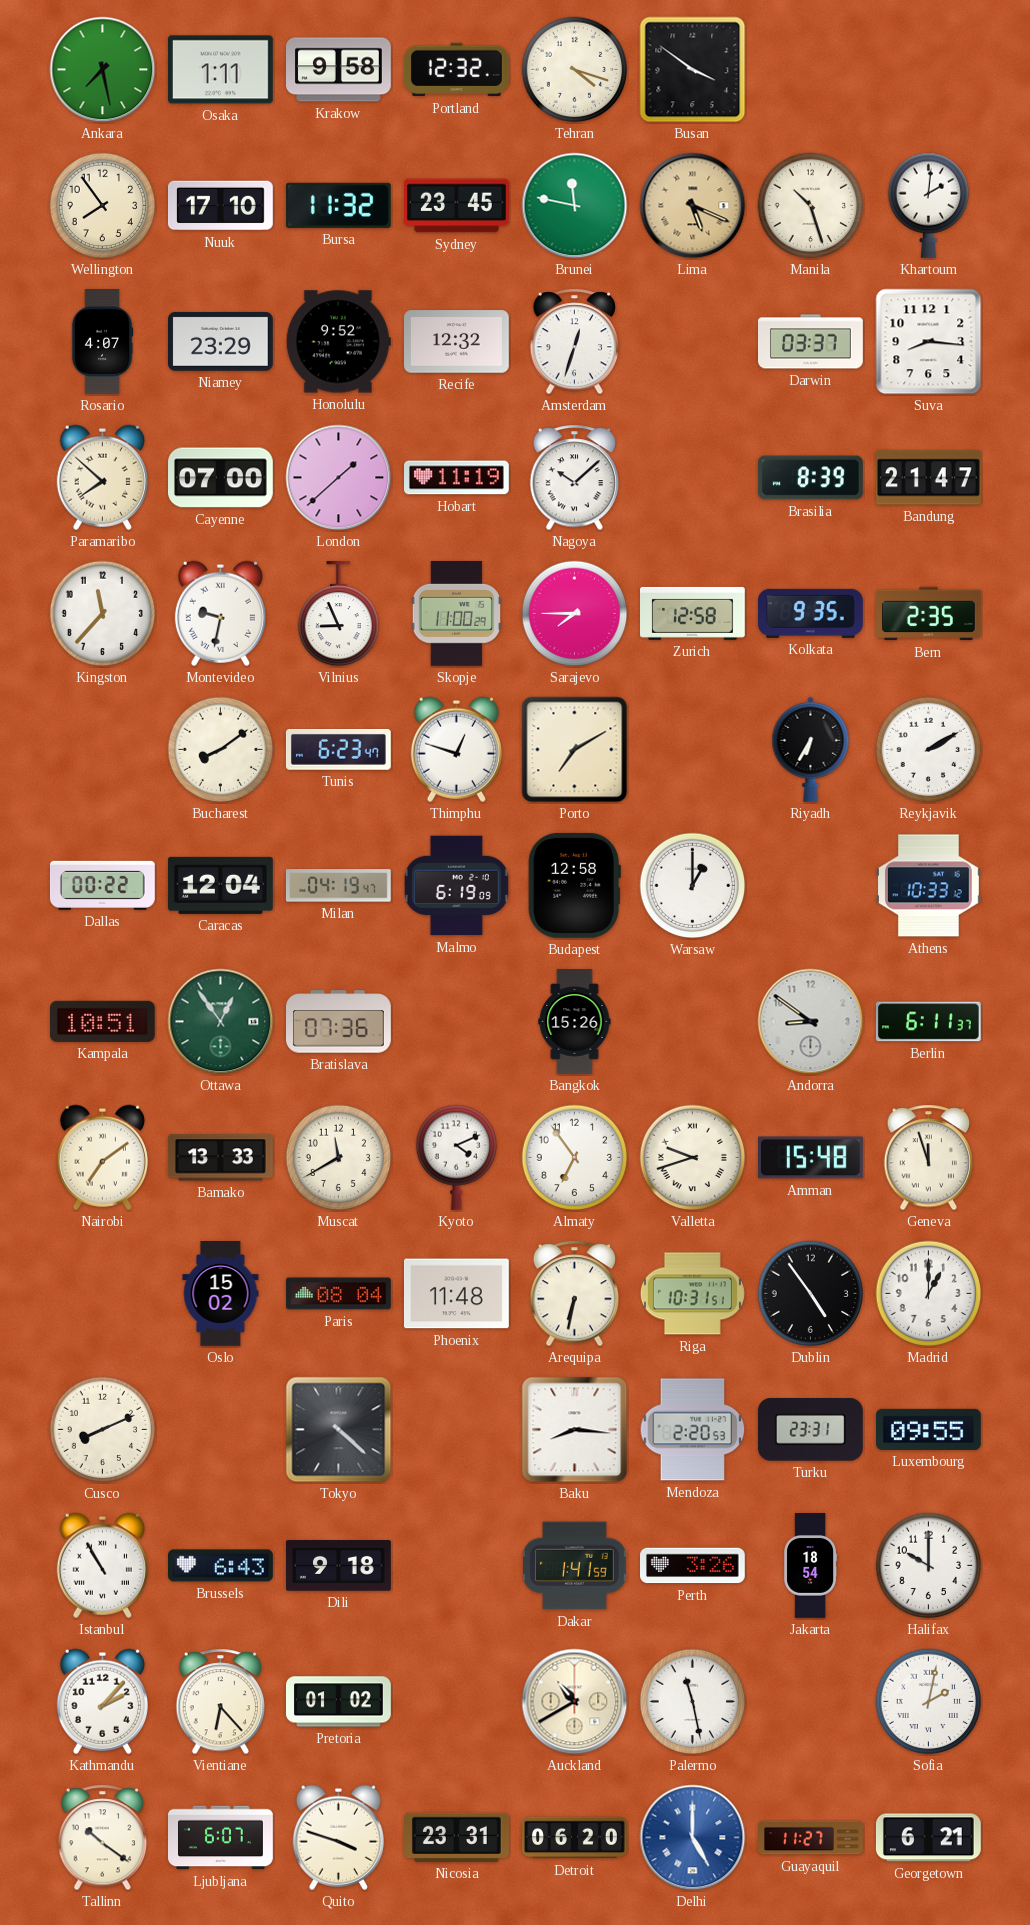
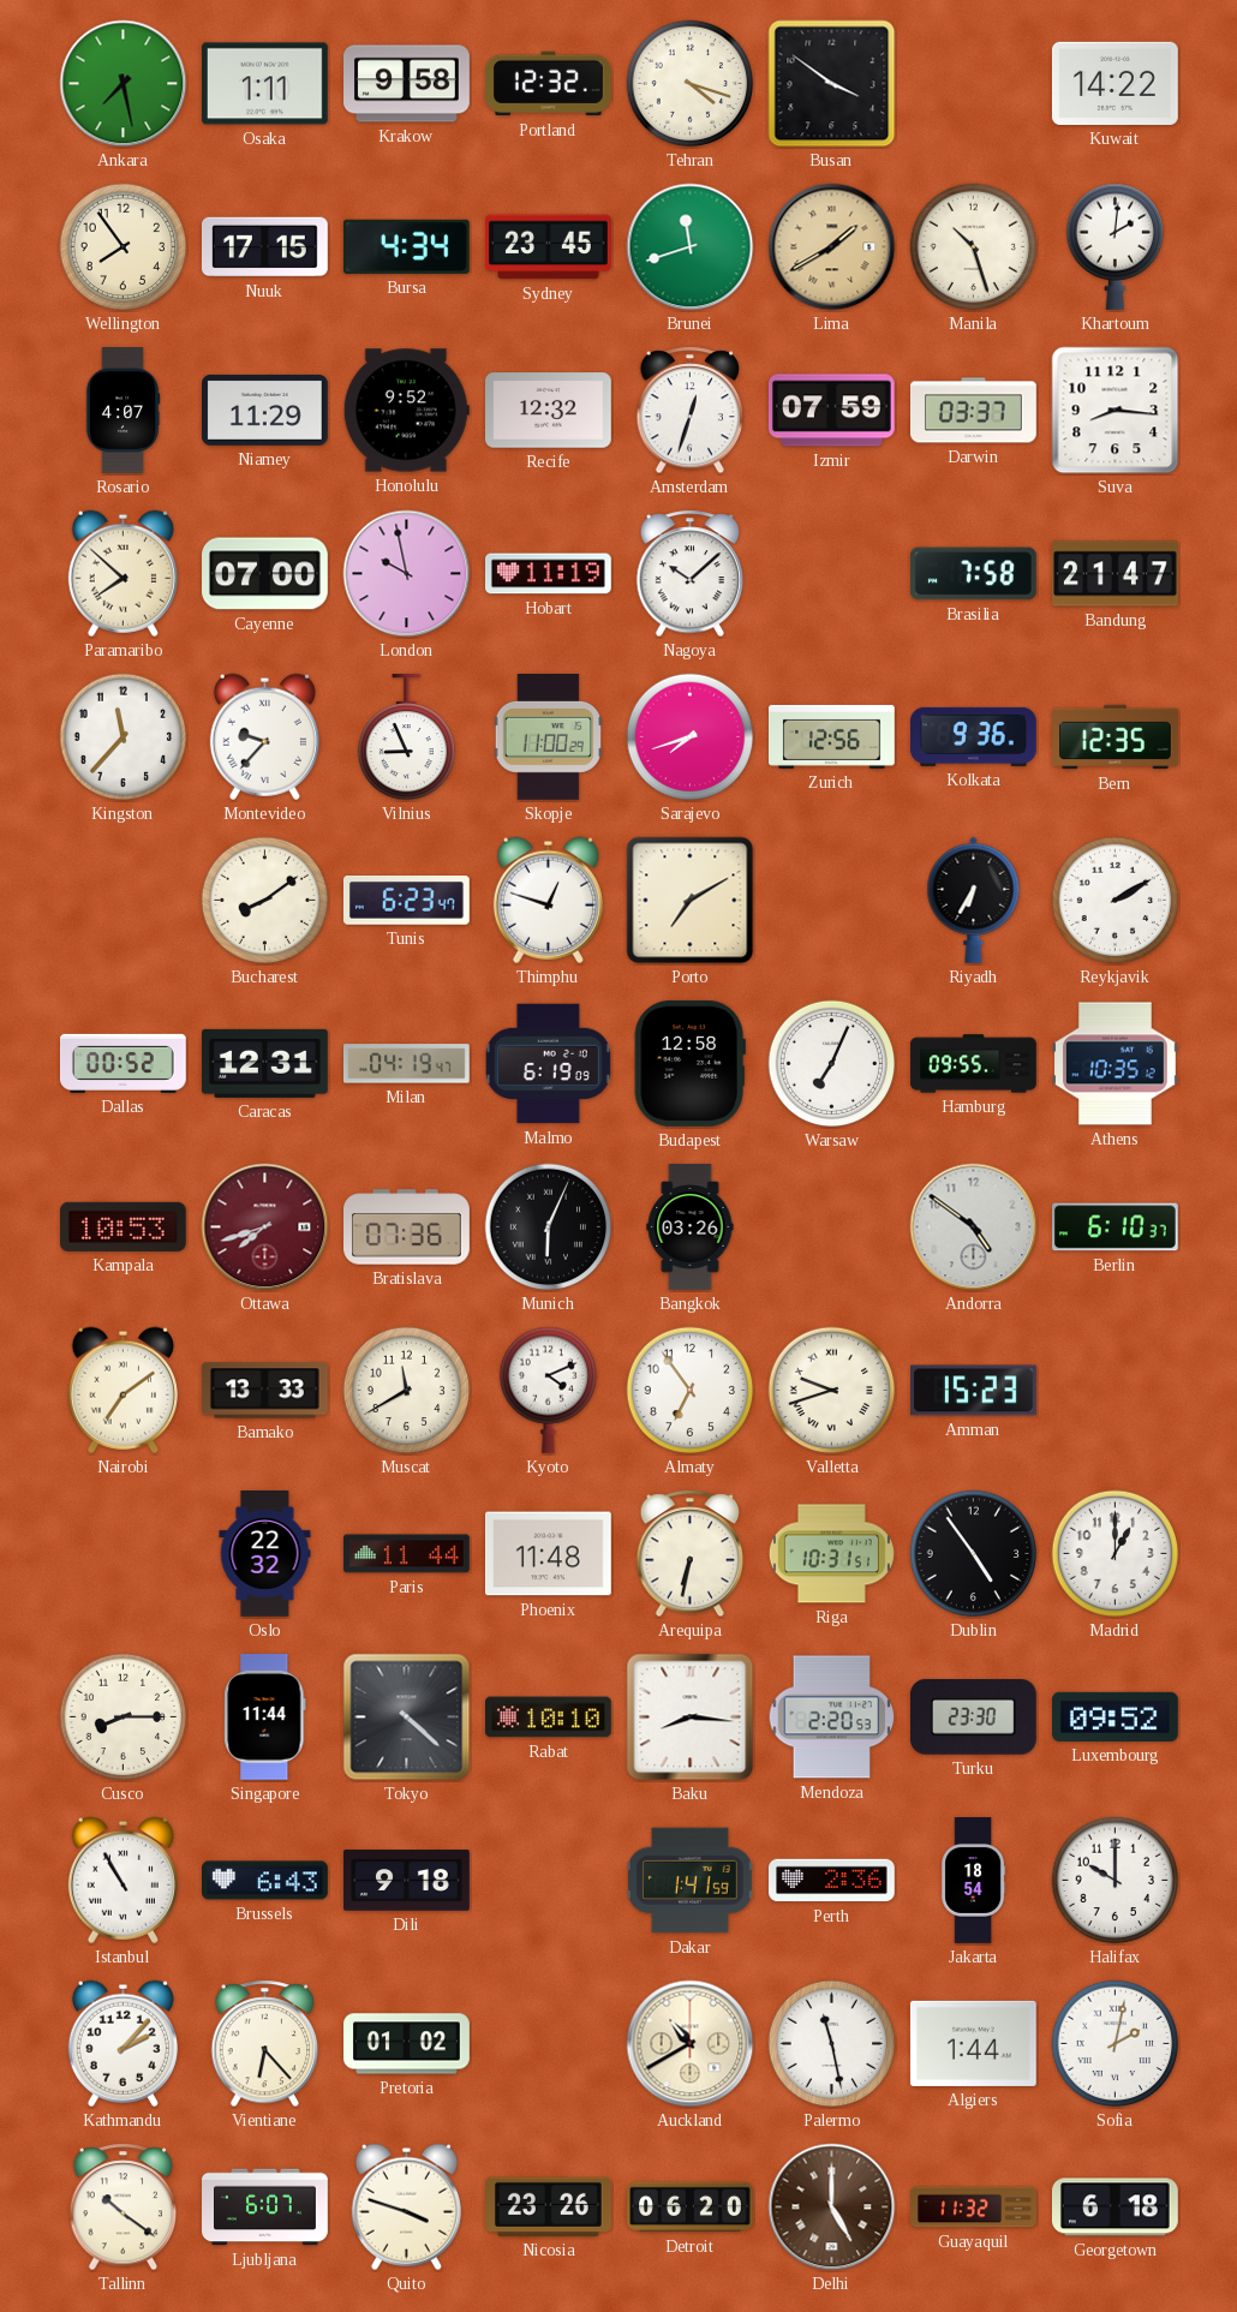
Kuwait: none -> 14:22 (1115, 83)
Nuuk: 17:10 -> 17:15 (265, 247)
Bursa: 11:32 -> 4:34 (406, 246)
Brunei: 11:47 -> 11:42 (691, 247)
Lima: 5:19 -> 1:40 (832, 247)
Niamey: 23:29 -> 11:29 (265, 410)
Izmir: none -> 07:59 (831, 411)
London: 1:38 -> 9:58 (407, 574)
Brasilia: 8:39 -> 7:58 (974, 574)
Montevideo: 9:32 -> 9:37 (264, 736)
Sarajevo: 7:45 -> 7:42 (691, 737)
Zurich: 12:58 -> 12:56 (832, 736)
Kolkata: 9:35 -> 9:36 (973, 736)
Bern: 2:35 -> 12:35 (1116, 737)
Dallas: 00:22 -> 00:52 (124, 1063)
Caracas: 12:04 -> 12:31 (264, 1063)
Warsaw: 1:00 -> 7:04 (832, 1064)
Hamburg: none -> 09:55 (974, 1064)
Athens: 10:33 -> 10:35 (1115, 1064)
Kampala: 10:51 -> 10:53 (122, 1226)
Ottawa: 12:54 -> 7:42 (265, 1227)
Ottawa dial: green -> burgundy (265, 1227)
Munich: none -> 6:04 (549, 1227)
Bangkok: 15:26 -> 03:26 (691, 1227)
Andorra: 8:51 -> 4:51 (974, 1227)
Berlin: 6:11 -> 6:10 (1116, 1227)
Amman: 15:48 -> 15:23 (974, 1391)
Geneva: 11:57 -> none (929, 1158)
Oslo: 15:02 -> 22:32 (265, 1554)
Paris: 08:04 -> 11:44 (407, 1554)
Cusco: 8:11 -> 8:15 (124, 1717)
Singapore: none -> 11:44 (265, 1717)
Rabat: none -> 10:10 (549, 1717)
Turku: 23:31 -> 23:30 (973, 1717)
Luxembourg: 09:55 -> 09:52 (1116, 1716)
Perth: 3:26 -> 2:36 (832, 1881)
Algiers: none -> 1:44 (973, 2043)
Nicosia: 23:31 -> 23:26 (549, 2206)
Delhi dial: blue -> brown (832, 2208)
Guayaquil: 11:27 -> 11:32 (974, 2208)
Georgetown: 6:21 -> 6:18 (1115, 2208)
